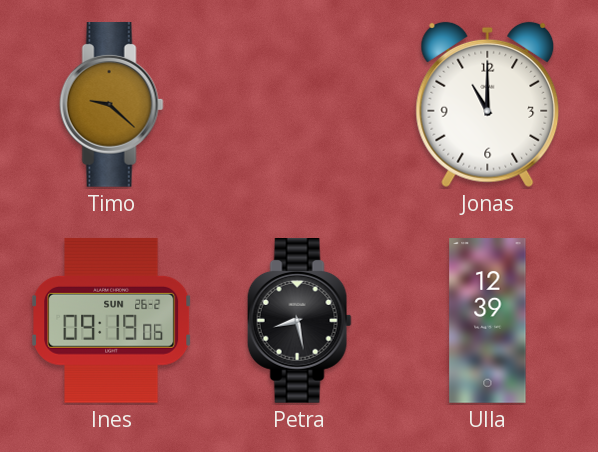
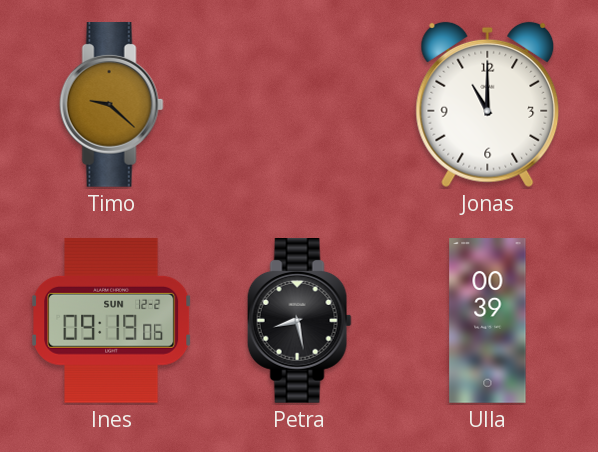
Ines date: SUN 26-2 -> SUN 12-2 (113, 320)
Ulla: 12:39 -> 00:39 (488, 321)
